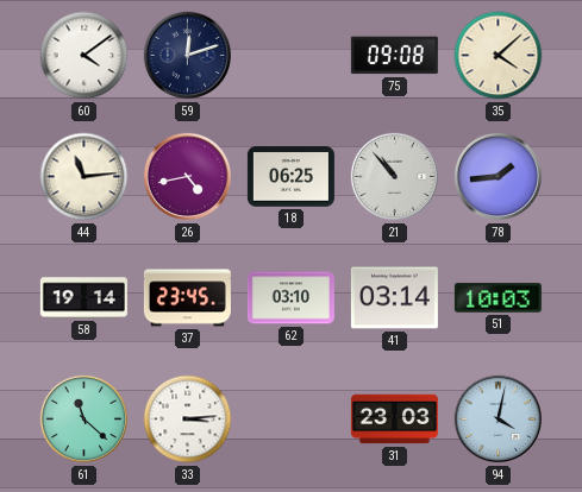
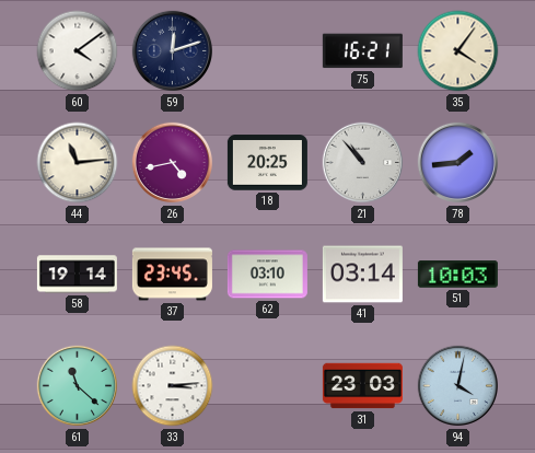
75: 09:08 -> 16:21 (362, 51)
35: 4:08 -> 4:06 (458, 51)
18: 06:25 -> 20:25 (267, 163)
